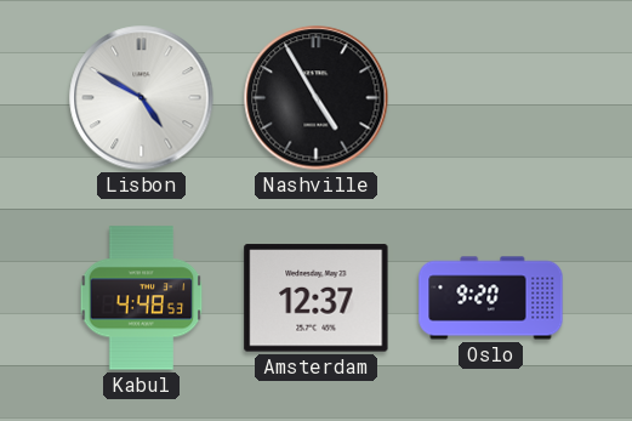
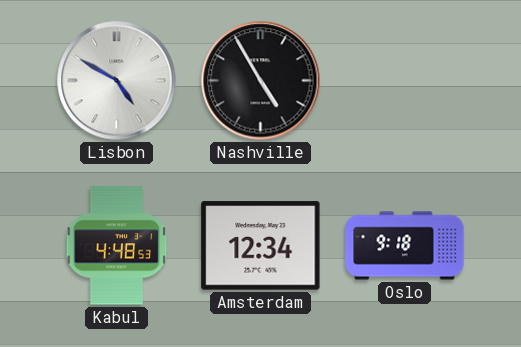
Amsterdam: 12:37 -> 12:34 (261, 246)
Oslo: 9:20 -> 9:18 (405, 246)
